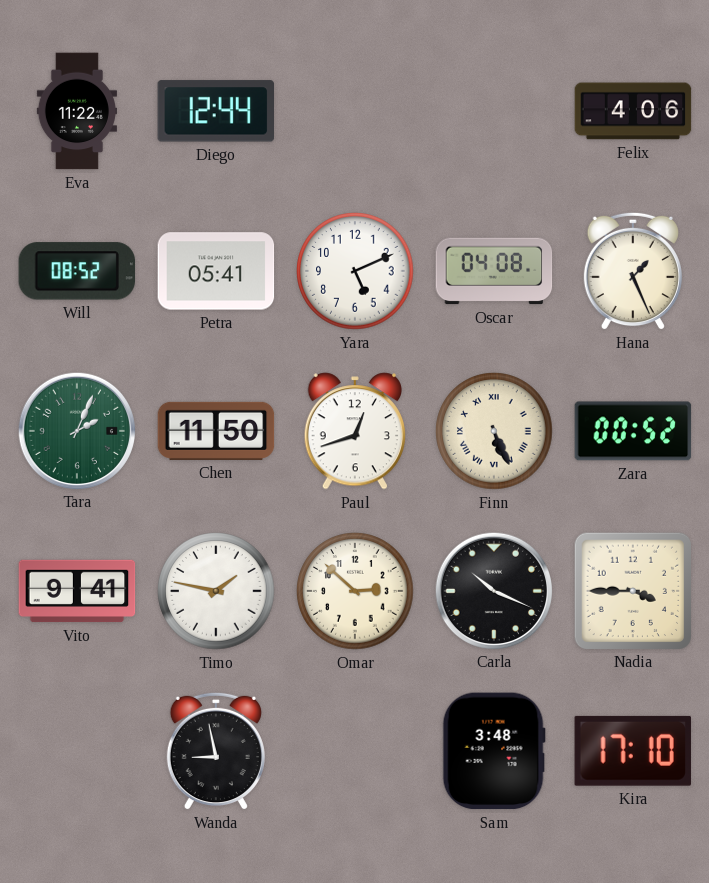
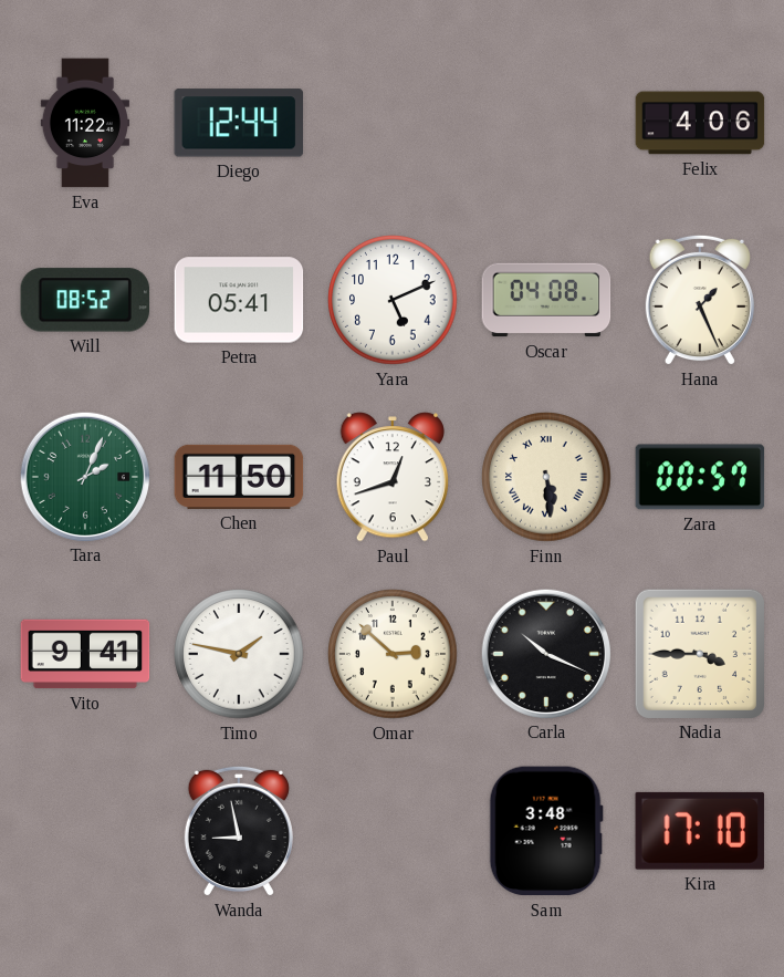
Finn: 5:26 -> 5:29 (546, 477)
Zara: 00:52 -> 00:57 (700, 477)
